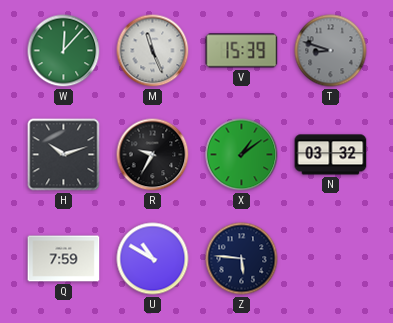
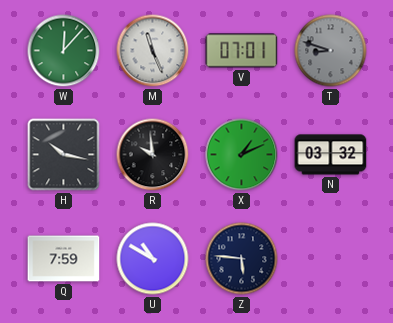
V: 15:39 -> 07:01 (242, 51)
H: 10:12 -> 10:17 (64, 155)
R: 9:35 -> 9:59 (153, 155)
X: 1:09 -> 1:11 (242, 155)
